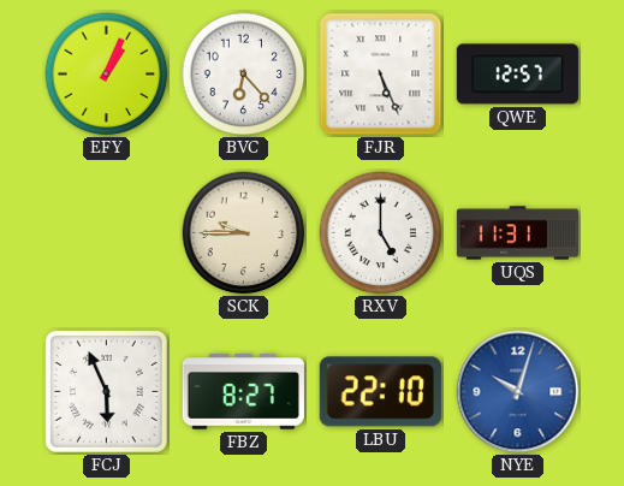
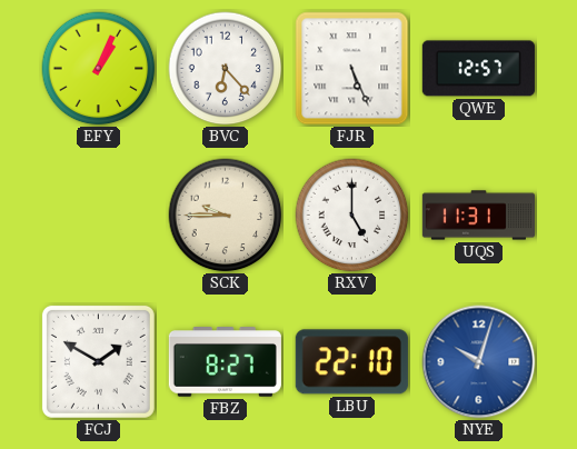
FCJ: 5:56 -> 1:50 (98, 361)
